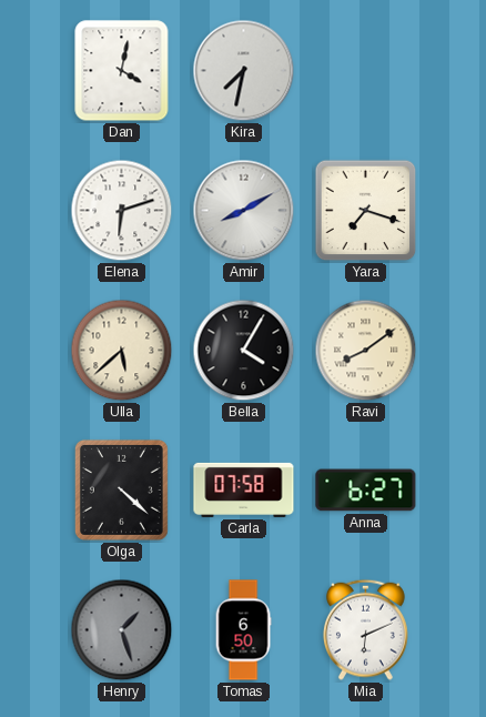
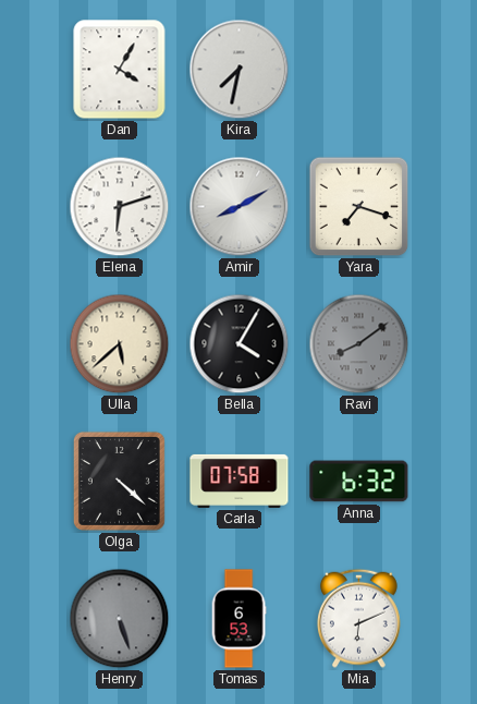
Dan: 4:02 -> 4:05 (120, 70)
Ravi dial: cream -> grey (359, 344)
Anna: 6:27 -> 6:32 (359, 482)
Henry: 1:27 -> 5:27 (120, 619)
Tomas: 6:50 -> 6:53 (238, 619)
